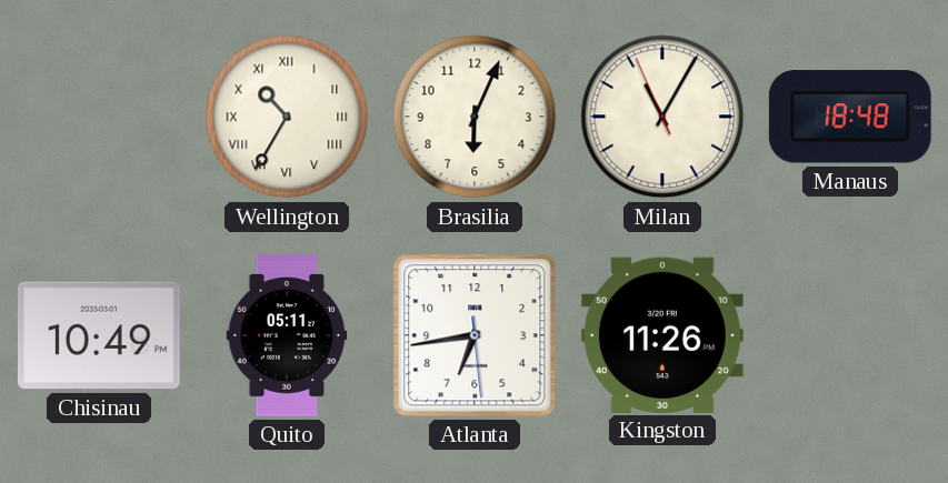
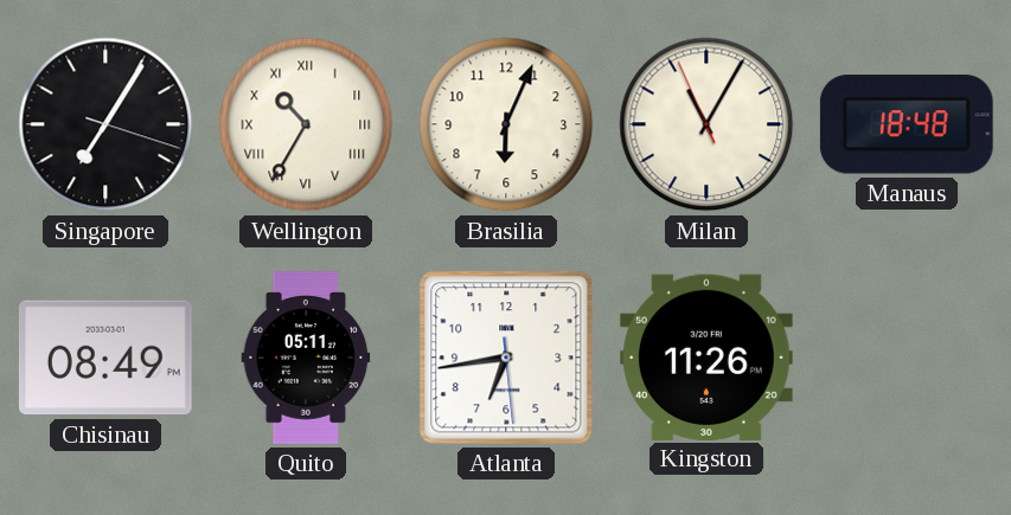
Singapore: none -> 7:05 (105, 124)
Chisinau: 10:49 -> 08:49 (105, 358)
